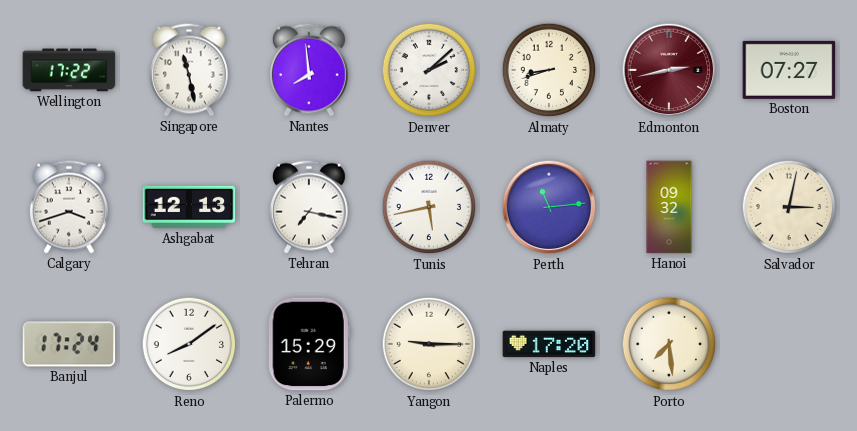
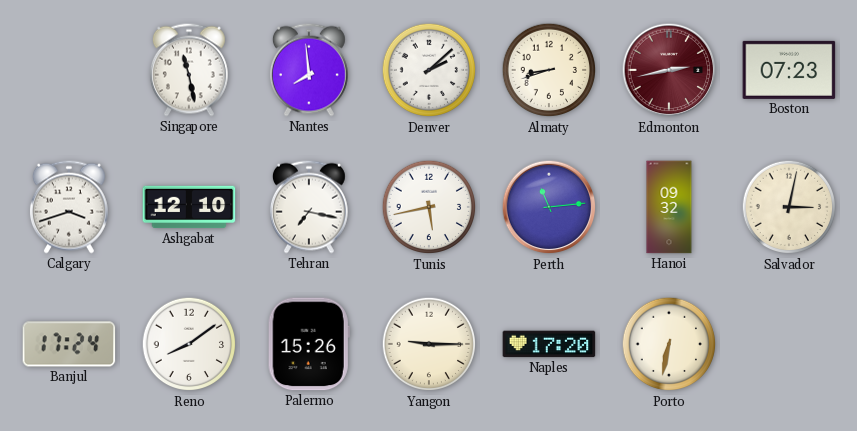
Wellington: 17:22 -> none (69, 70)
Boston: 07:27 -> 07:23 (789, 70)
Ashgabat: 12:13 -> 12:10 (189, 207)
Palermo: 15:29 -> 15:26 (309, 344)
Porto: 7:29 -> 6:32 (669, 344)
